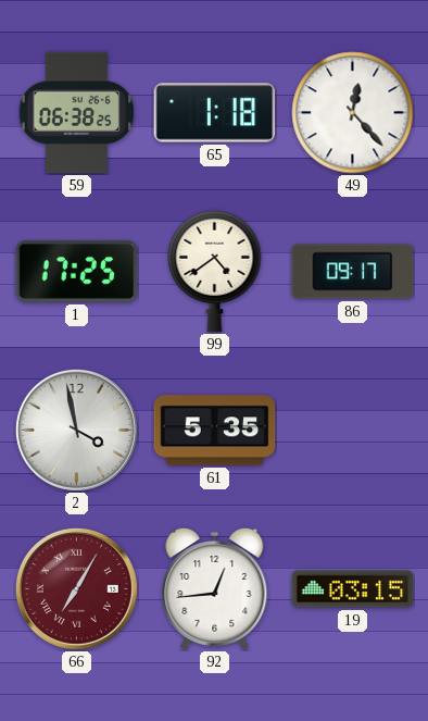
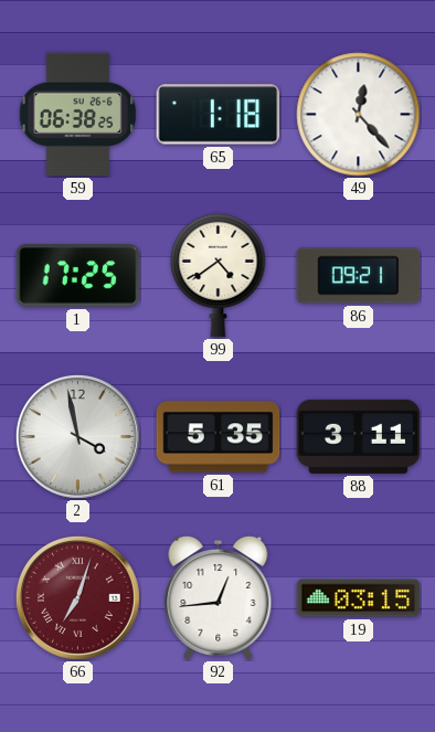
86: 09:17 -> 09:21 (359, 276)
88: none -> 3:11 (359, 436)
66: 7:05 -> 7:03 (77, 597)
